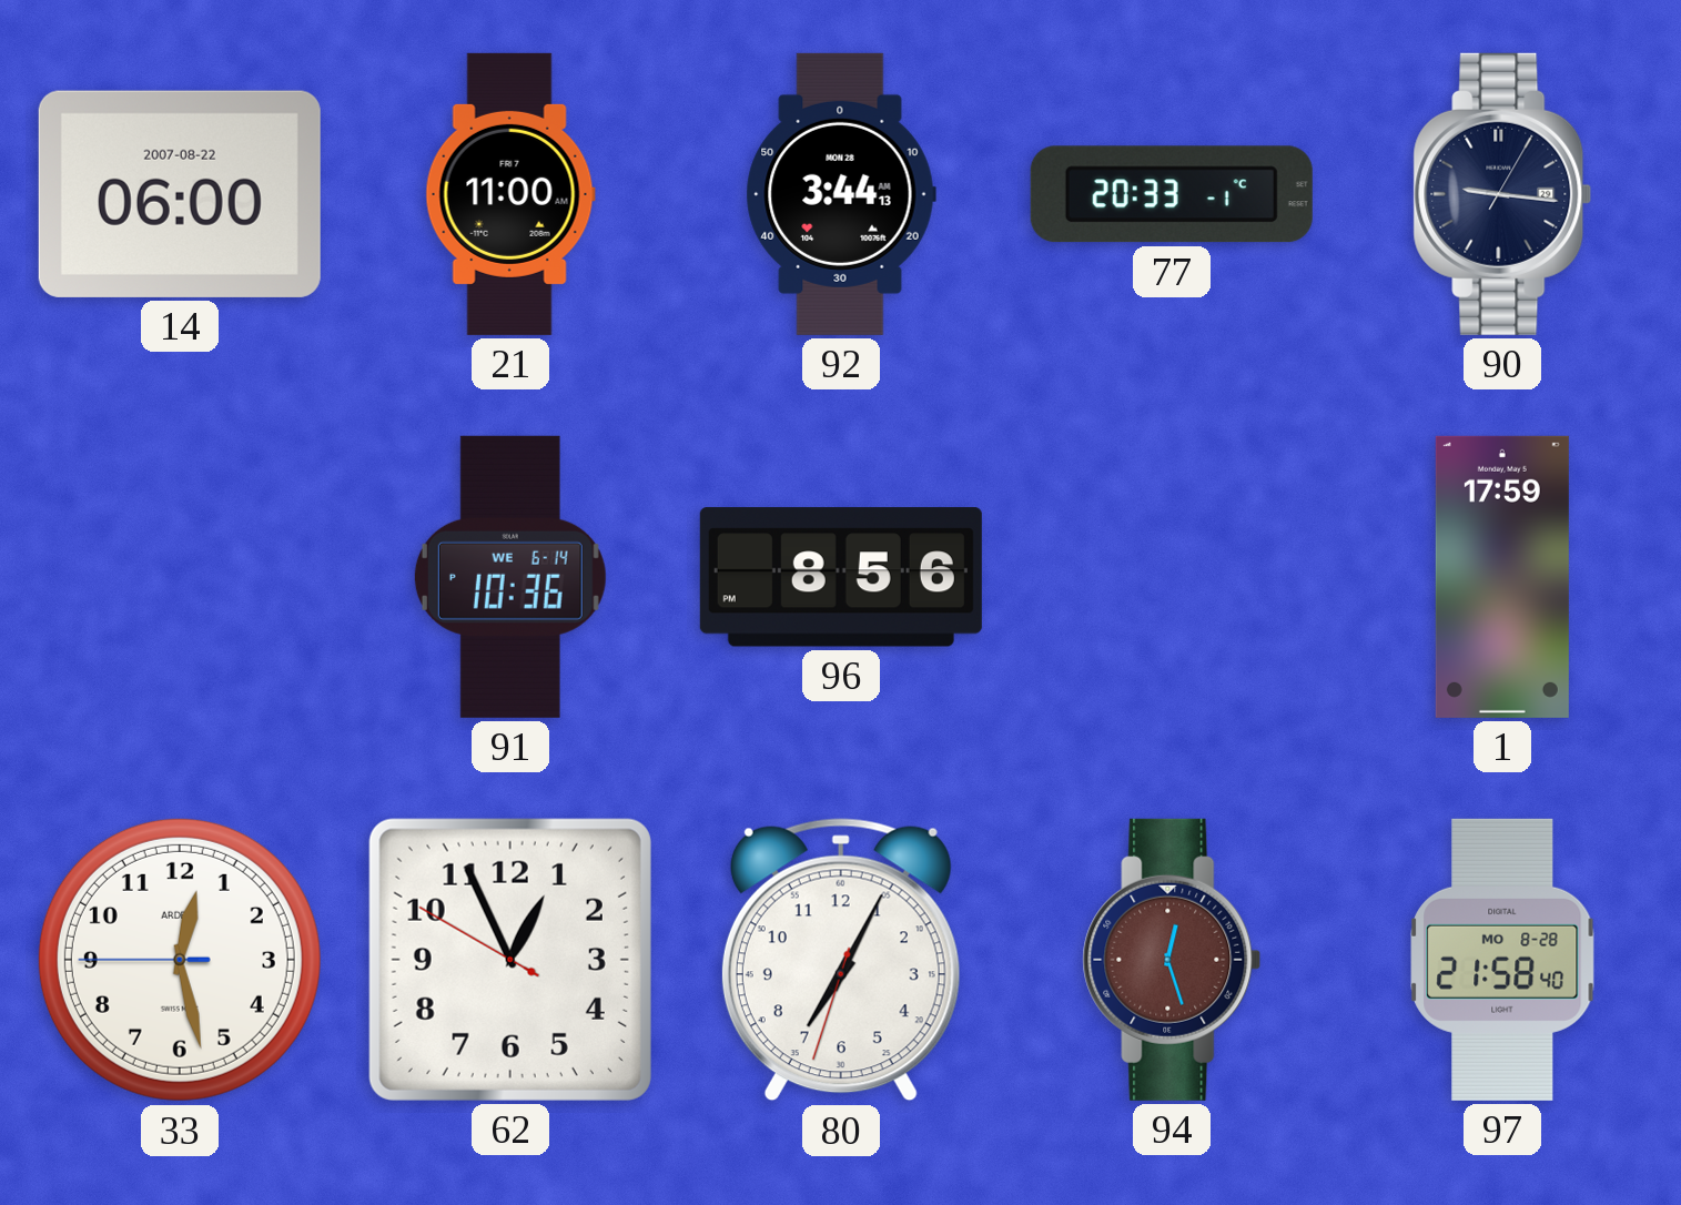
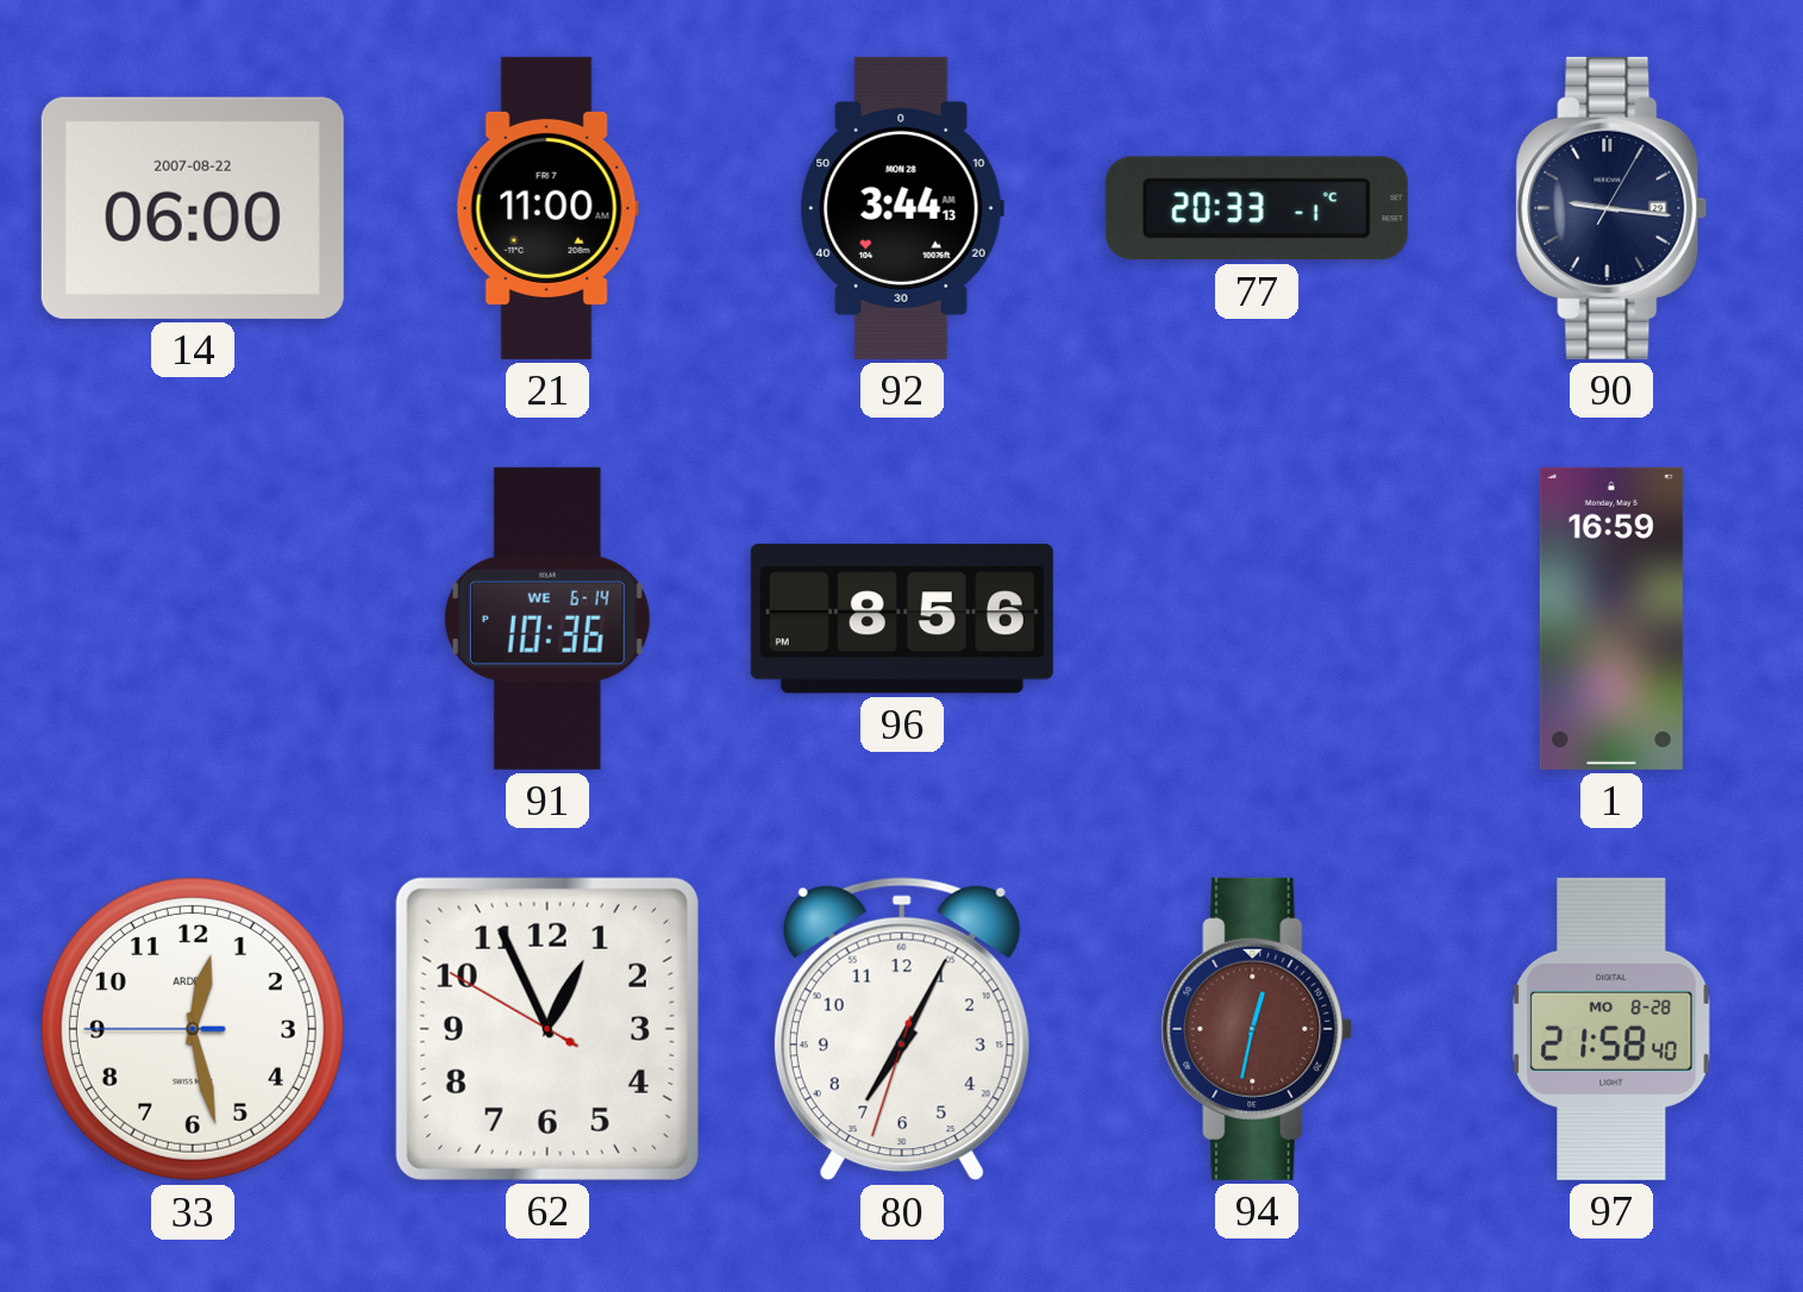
1: 17:59 -> 16:59 (1611, 619)
94: 12:27 -> 12:32 (1257, 1029)
